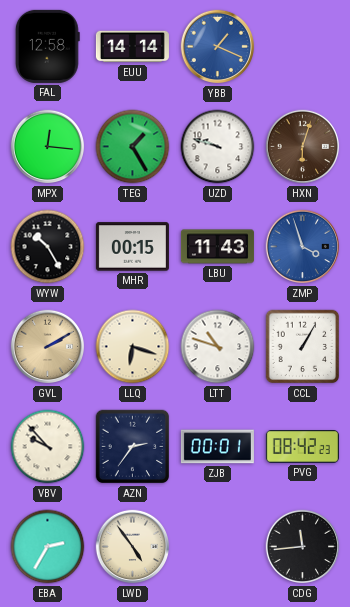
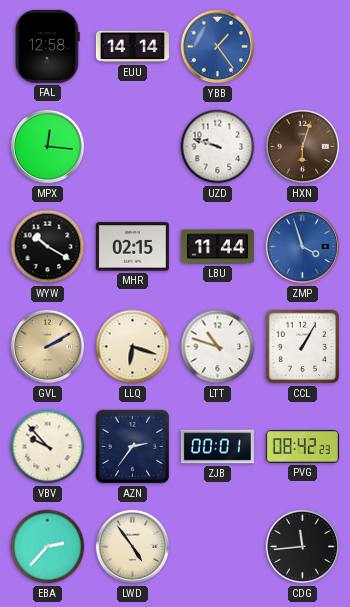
YBB: 1:19 -> 1:24 (218, 47)
TEG: 1:25 -> none (133, 147)
WYW: 10:25 -> 10:20 (48, 247)
MHR: 00:15 -> 02:15 (132, 247)
LBU: 11:43 -> 11:44 (217, 247)
EBA: 2:35 -> 2:37 (48, 547)
